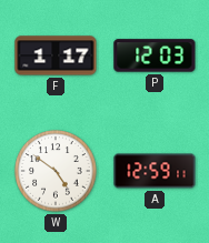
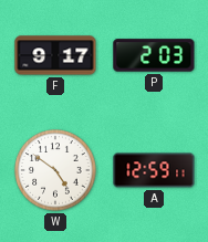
F: 1:17 -> 9:17 (55, 55)
P: 12:03 -> 2:03 (154, 55)
